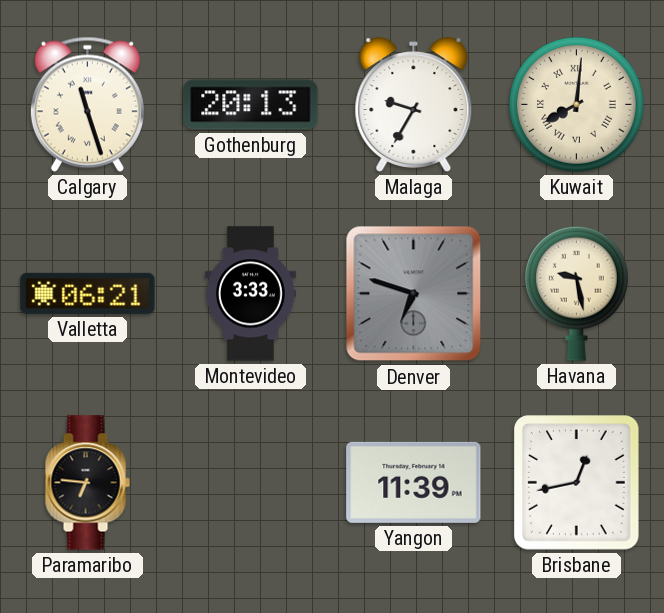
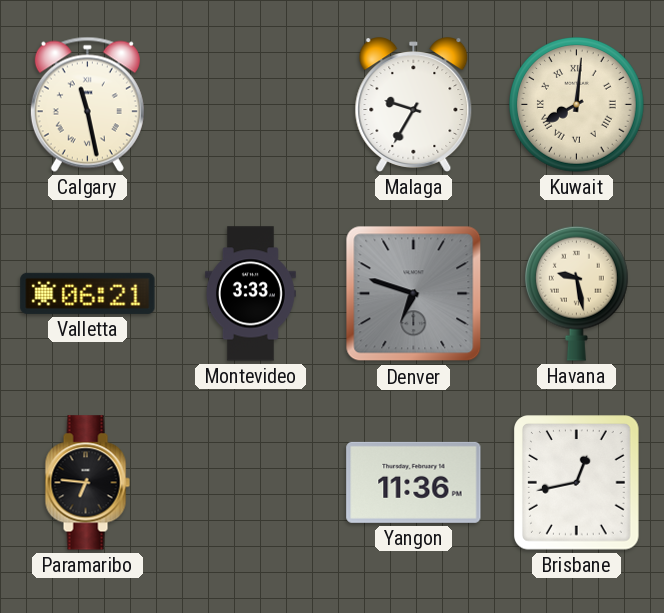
Calgary: 11:27 -> 11:28 (87, 104)
Gothenburg: 20:13 -> none (251, 105)
Yangon: 11:39 -> 11:36 (414, 482)
